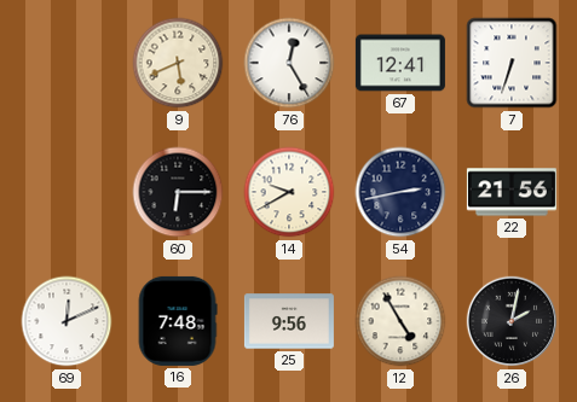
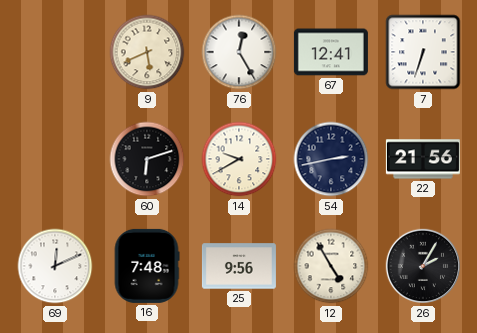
60: 6:15 -> 6:12 (147, 159)
26: 2:02 -> 2:05 (423, 266)
